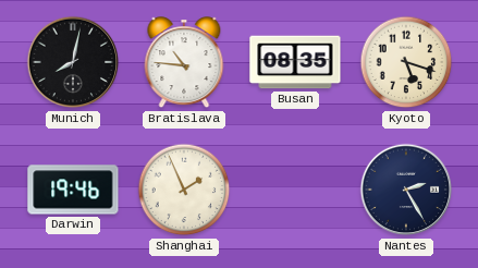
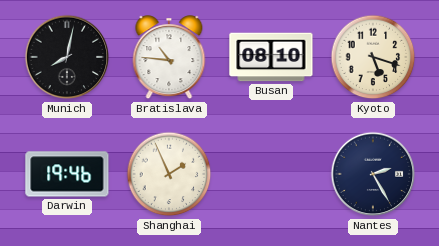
Busan: 08:35 -> 08:10 (271, 57)
